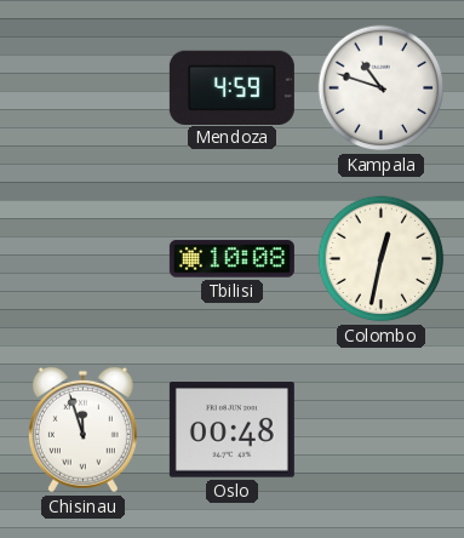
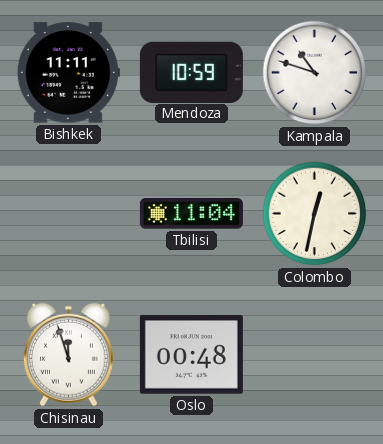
Bishkek: none -> 11:11 (68, 73)
Mendoza: 4:59 -> 10:59 (191, 72)
Tbilisi: 10:08 -> 11:04 (191, 214)
